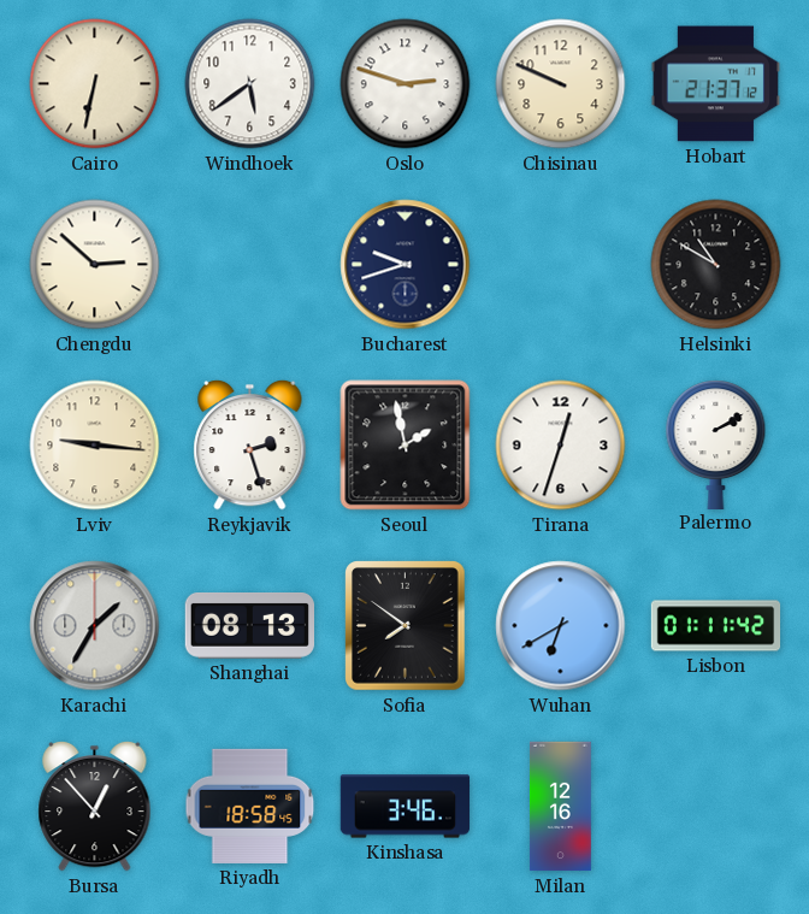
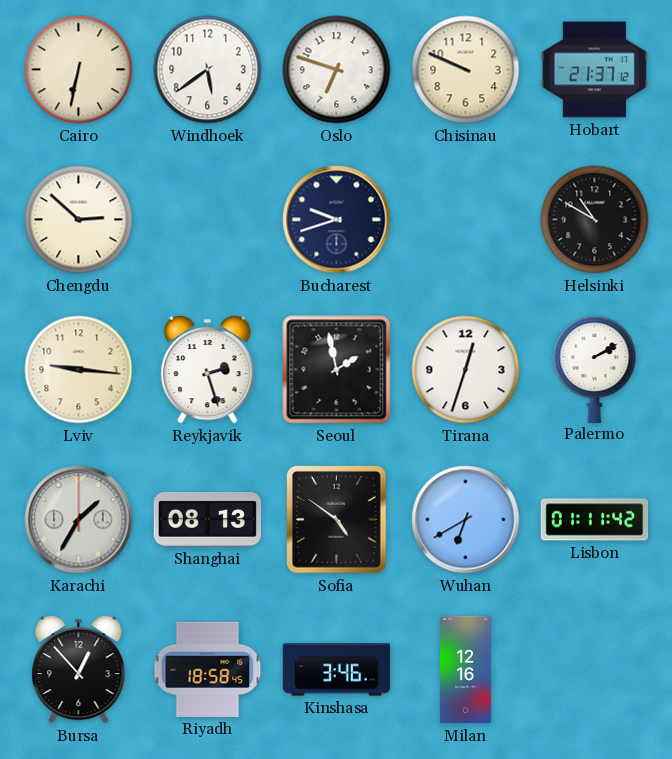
Oslo: 2:48 -> 6:48 (337, 70)
Sofia: 7:51 -> 4:51 (337, 520)
